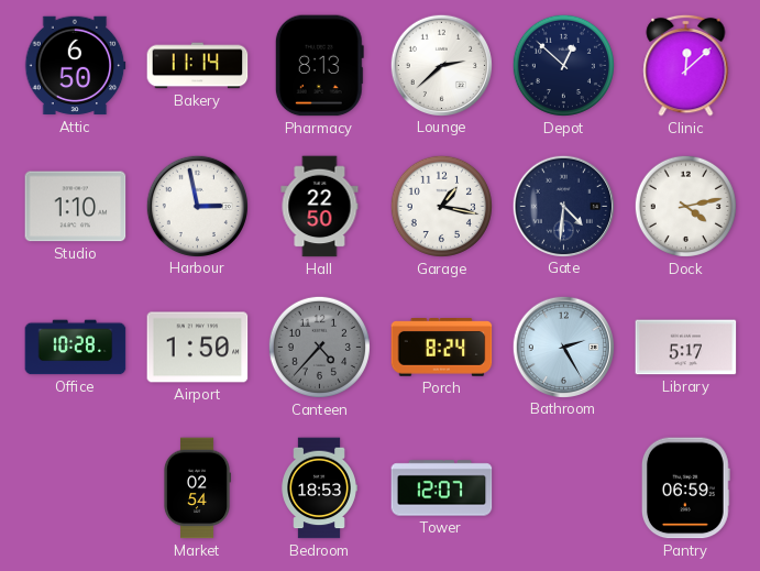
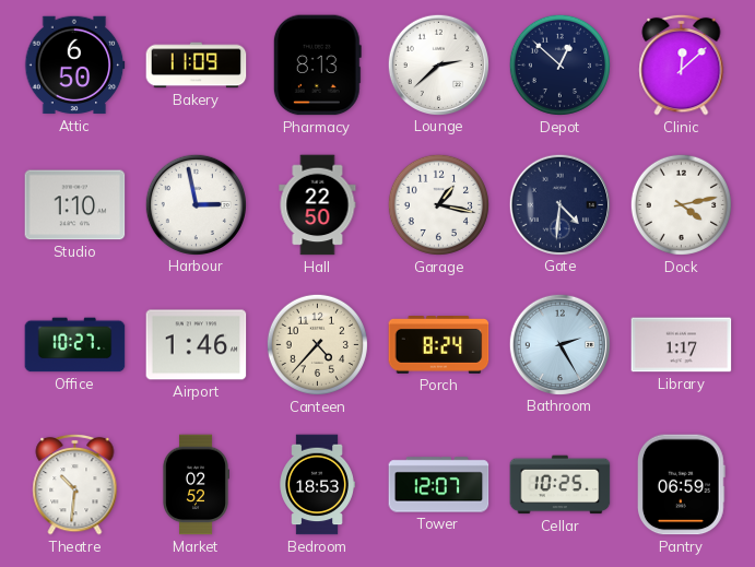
Bakery: 11:14 -> 11:09 (197, 66)
Office: 10:28 -> 10:27 (75, 345)
Airport: 1:50 -> 1:46 (197, 345)
Canteen dial: grey -> cream (317, 344)
Library: 5:17 -> 1:17 (682, 345)
Theatre: none -> 10:31 (75, 484)
Market: 02:54 -> 02:52 (194, 485)
Cellar: none -> 10:25 (561, 485)
